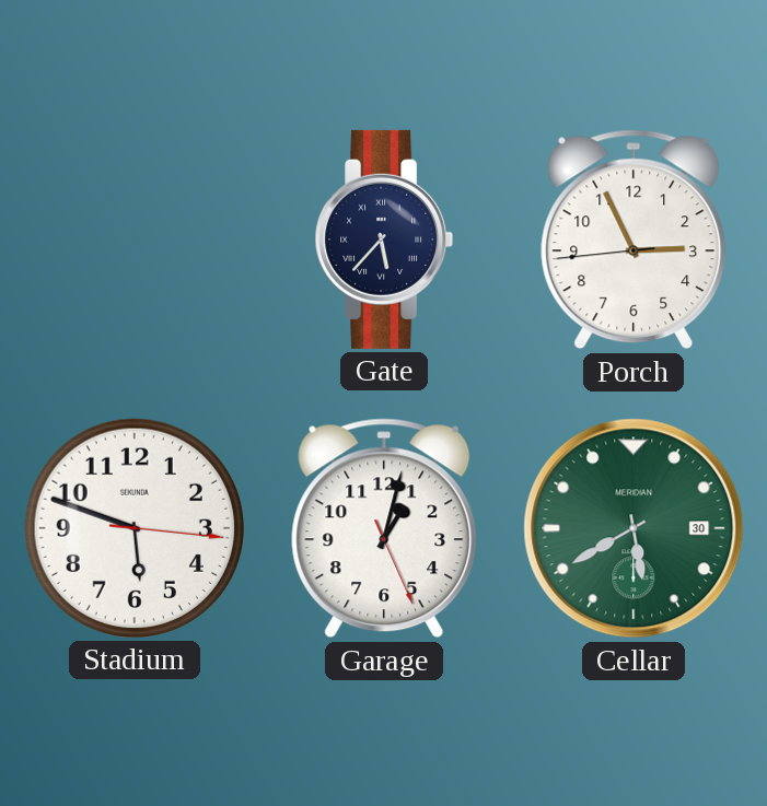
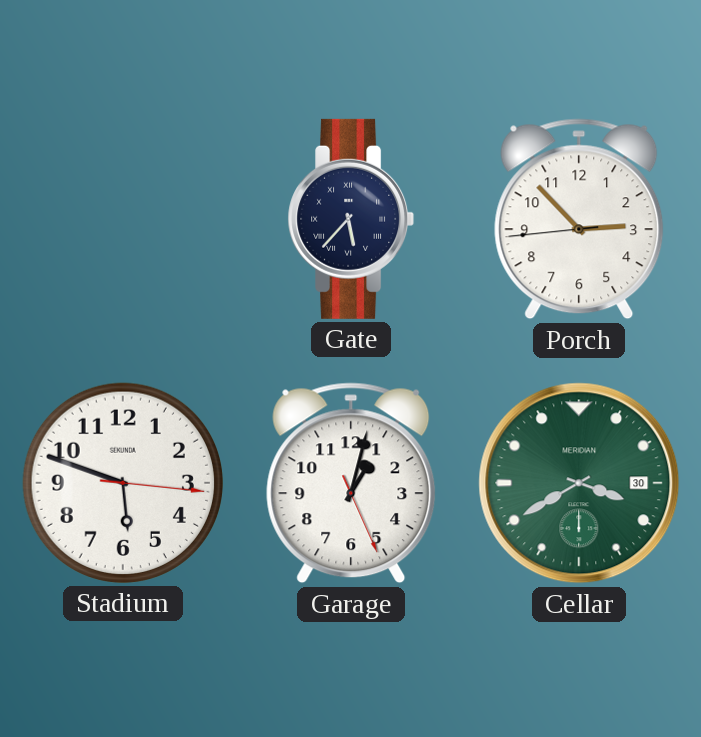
Porch: 2:55 -> 2:52 (579, 219)
Cellar: 5:40 -> 3:40 (579, 483)
